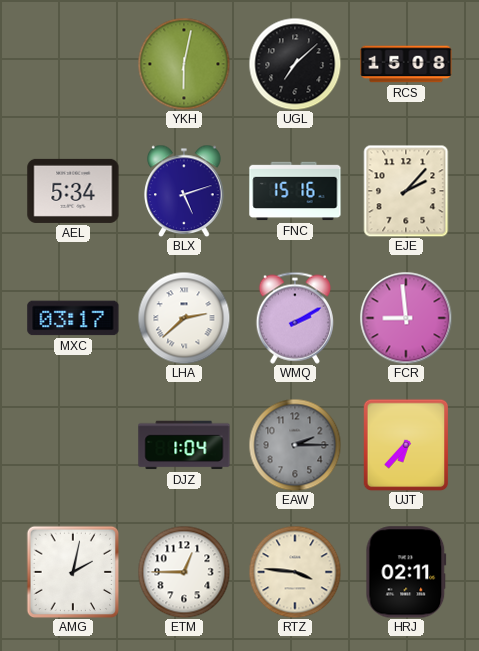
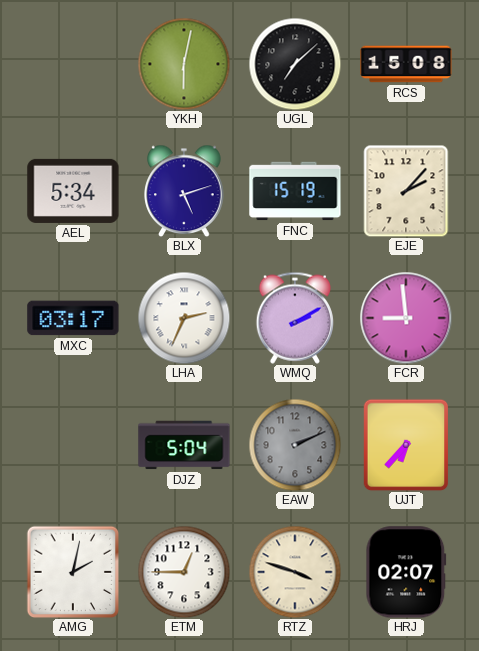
FNC: 15:16 -> 15:19 (295, 191)
LHA: 2:38 -> 2:34 (184, 318)
DJZ: 1:04 -> 5:04 (184, 445)
EAW: 2:15 -> 2:11 (295, 445)
RTZ: 3:46 -> 3:48 (295, 572)
HRJ: 02:11 -> 02:07 (406, 572)
